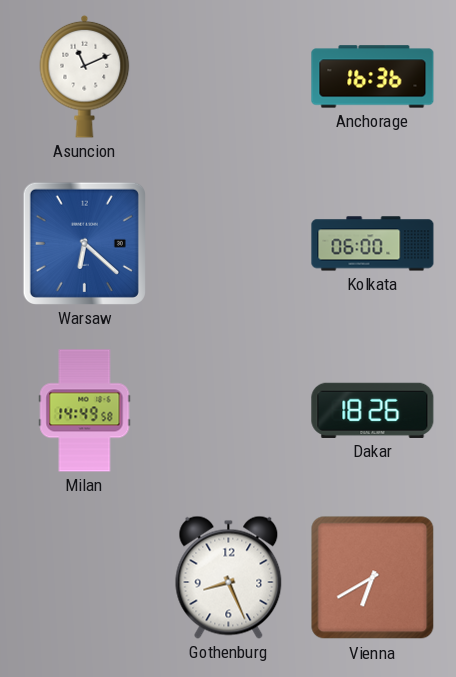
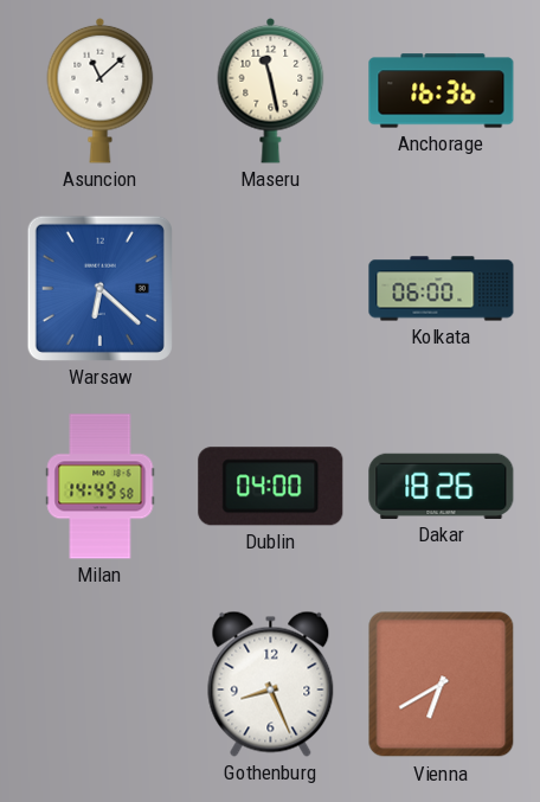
Asuncion: 11:11 -> 11:08 (101, 90)
Maseru: none -> 11:28 (271, 90)
Dublin: none -> 04:00 (271, 487)
